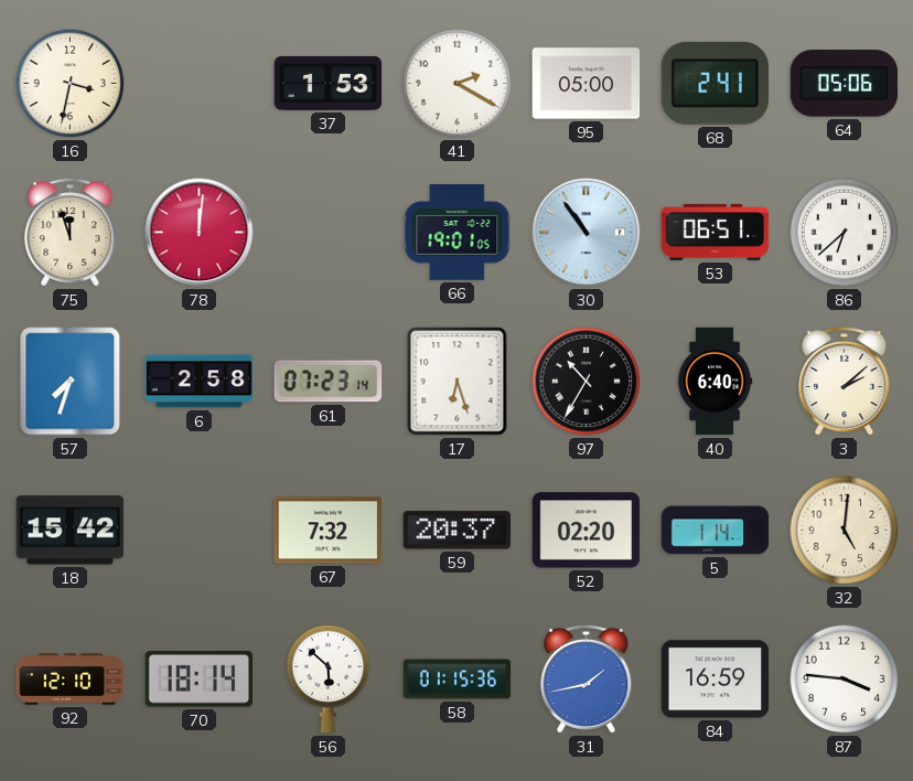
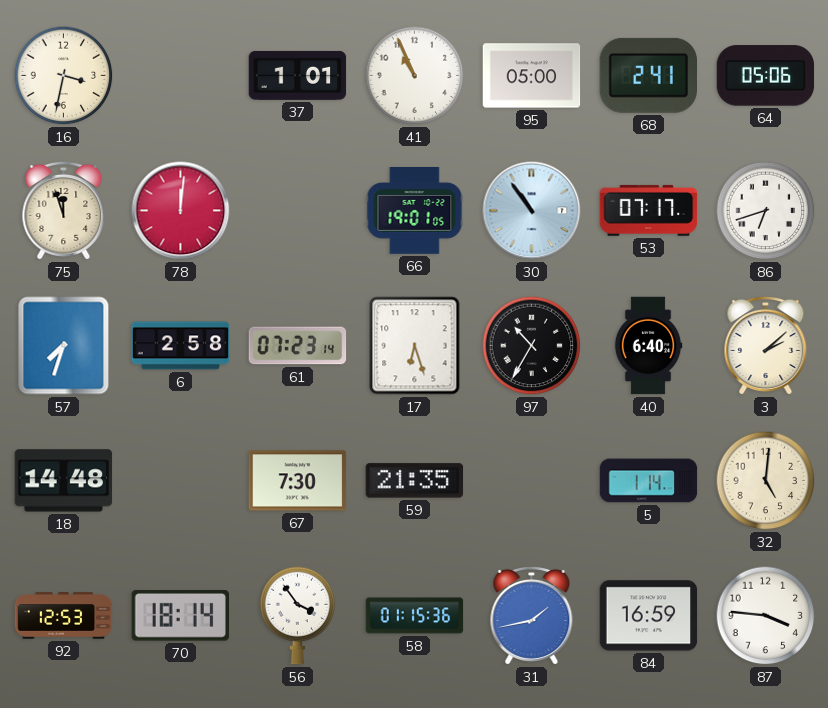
37: 1:53 -> 1:01 (298, 75)
41: 2:20 -> 10:56 (415, 76)
53: 06:51 -> 07:17 (649, 210)
86: 6:38 -> 6:42 (766, 211)
18: 15:42 -> 14:48 (64, 481)
67: 7:32 -> 7:30 (298, 481)
59: 20:37 -> 21:35 (415, 481)
52: 02:20 -> none (587, 531)
92: 12:10 -> 12:53 (64, 616)
56: 5:52 -> 3:54 (298, 616)
